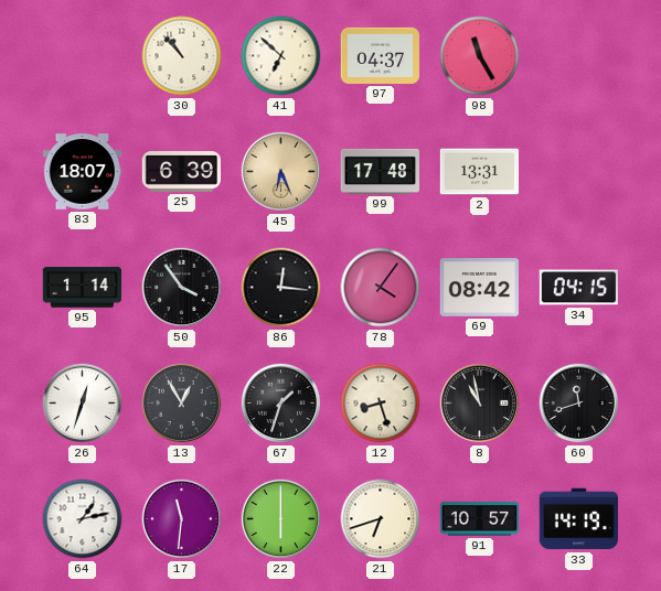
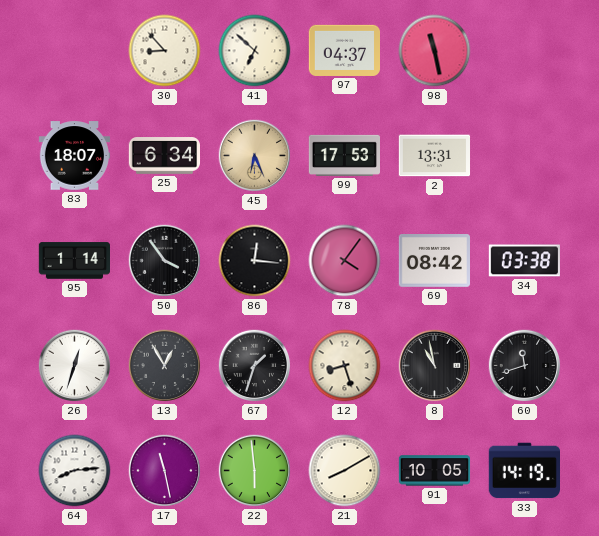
30: 10:53 -> 8:53 (165, 51)
98: 11:25 -> 11:28 (435, 51)
25: 6:39 -> 6:34 (165, 156)
99: 17:48 -> 17:53 (344, 155)
34: 04:15 -> 03:38 (525, 261)
64: 1:13 -> 8:14 (75, 471)
17: 11:31 -> 11:28 (165, 471)
22: 6:00 -> 5:59 (255, 471)
21: 6:42 -> 8:10 (345, 471)
91: 10:57 -> 10:05 (435, 471)
